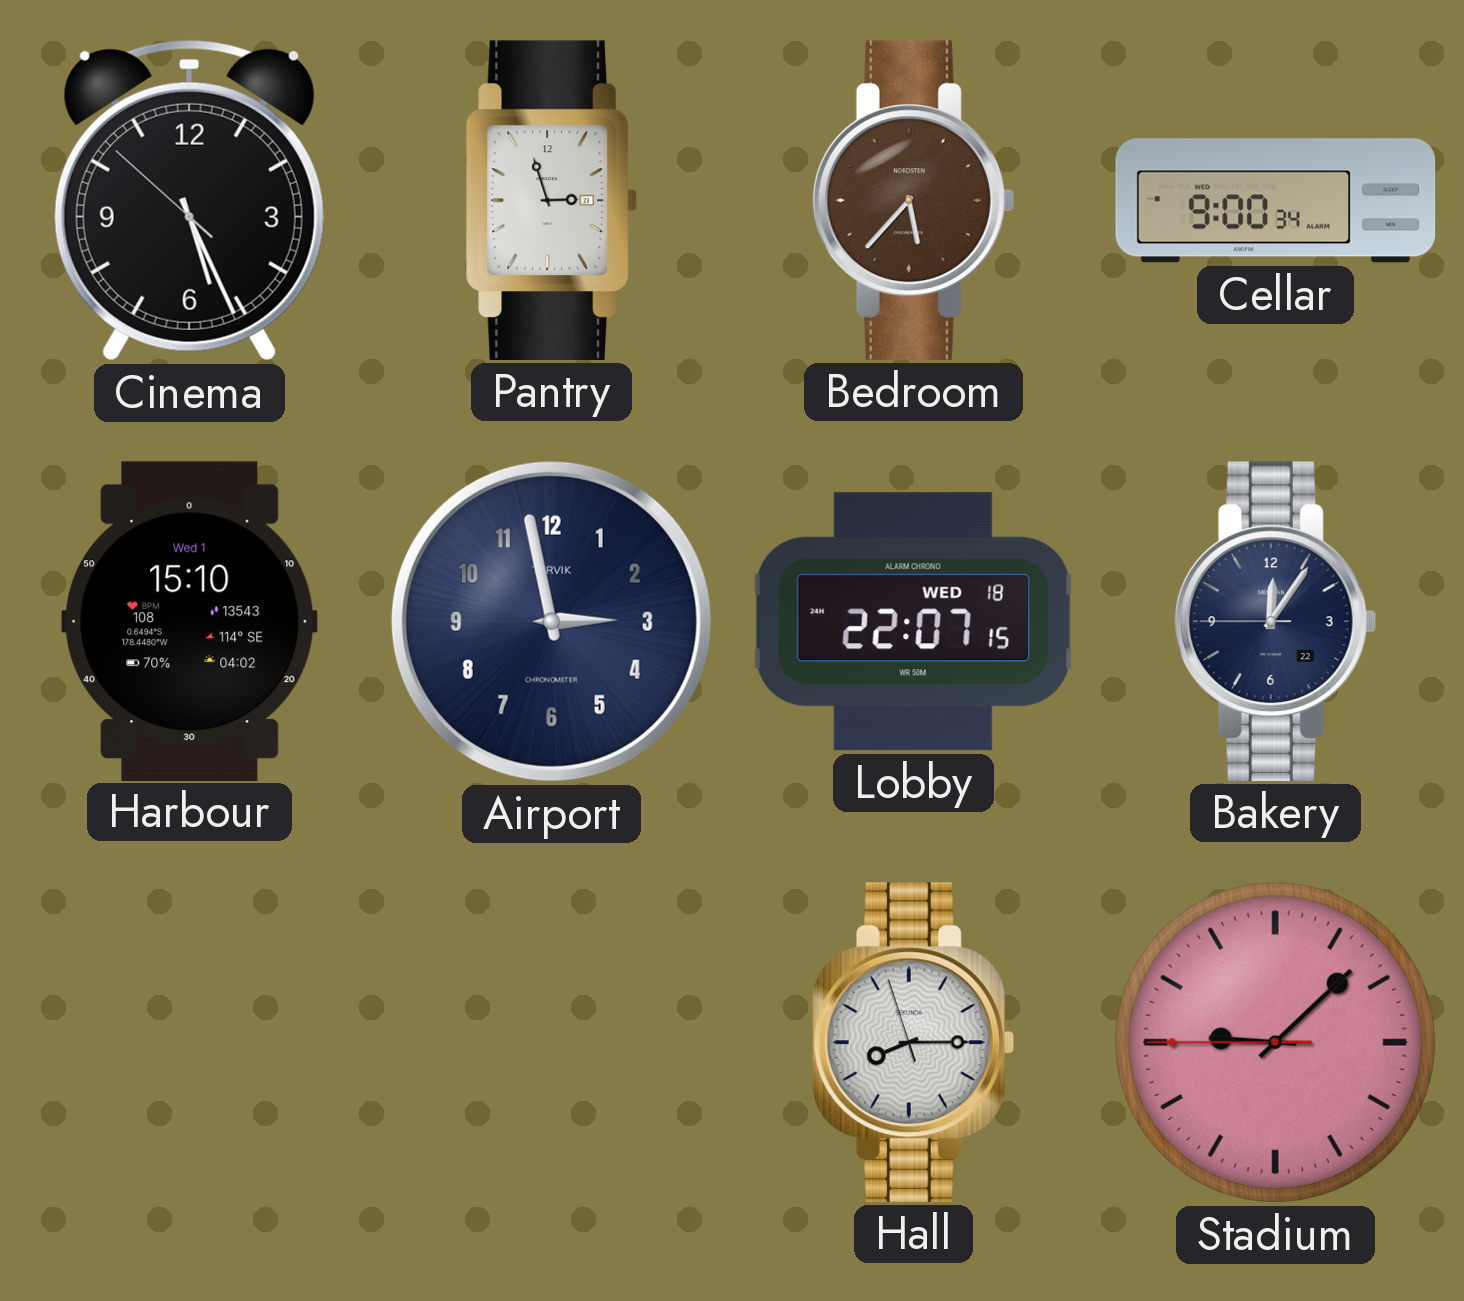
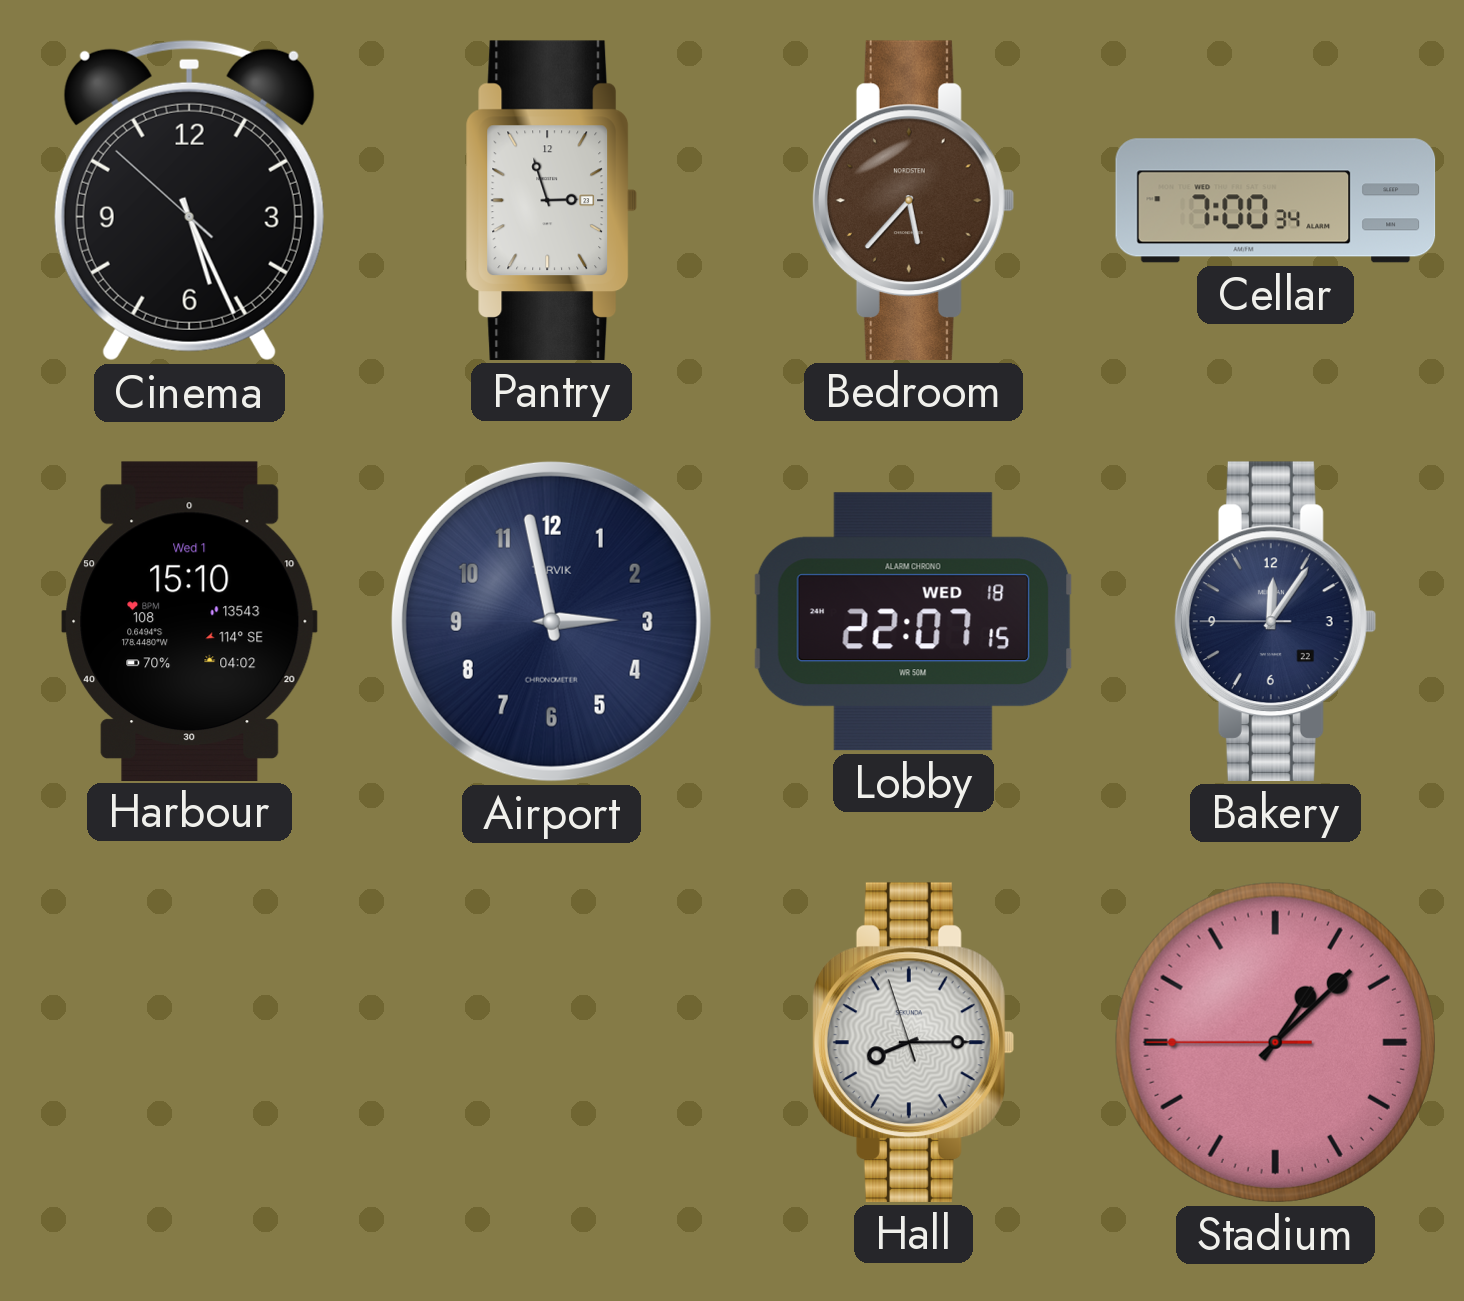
Cellar: 9:00 -> 7:00 (1276, 201)
Stadium: 9:07 -> 1:07 (1275, 1042)
